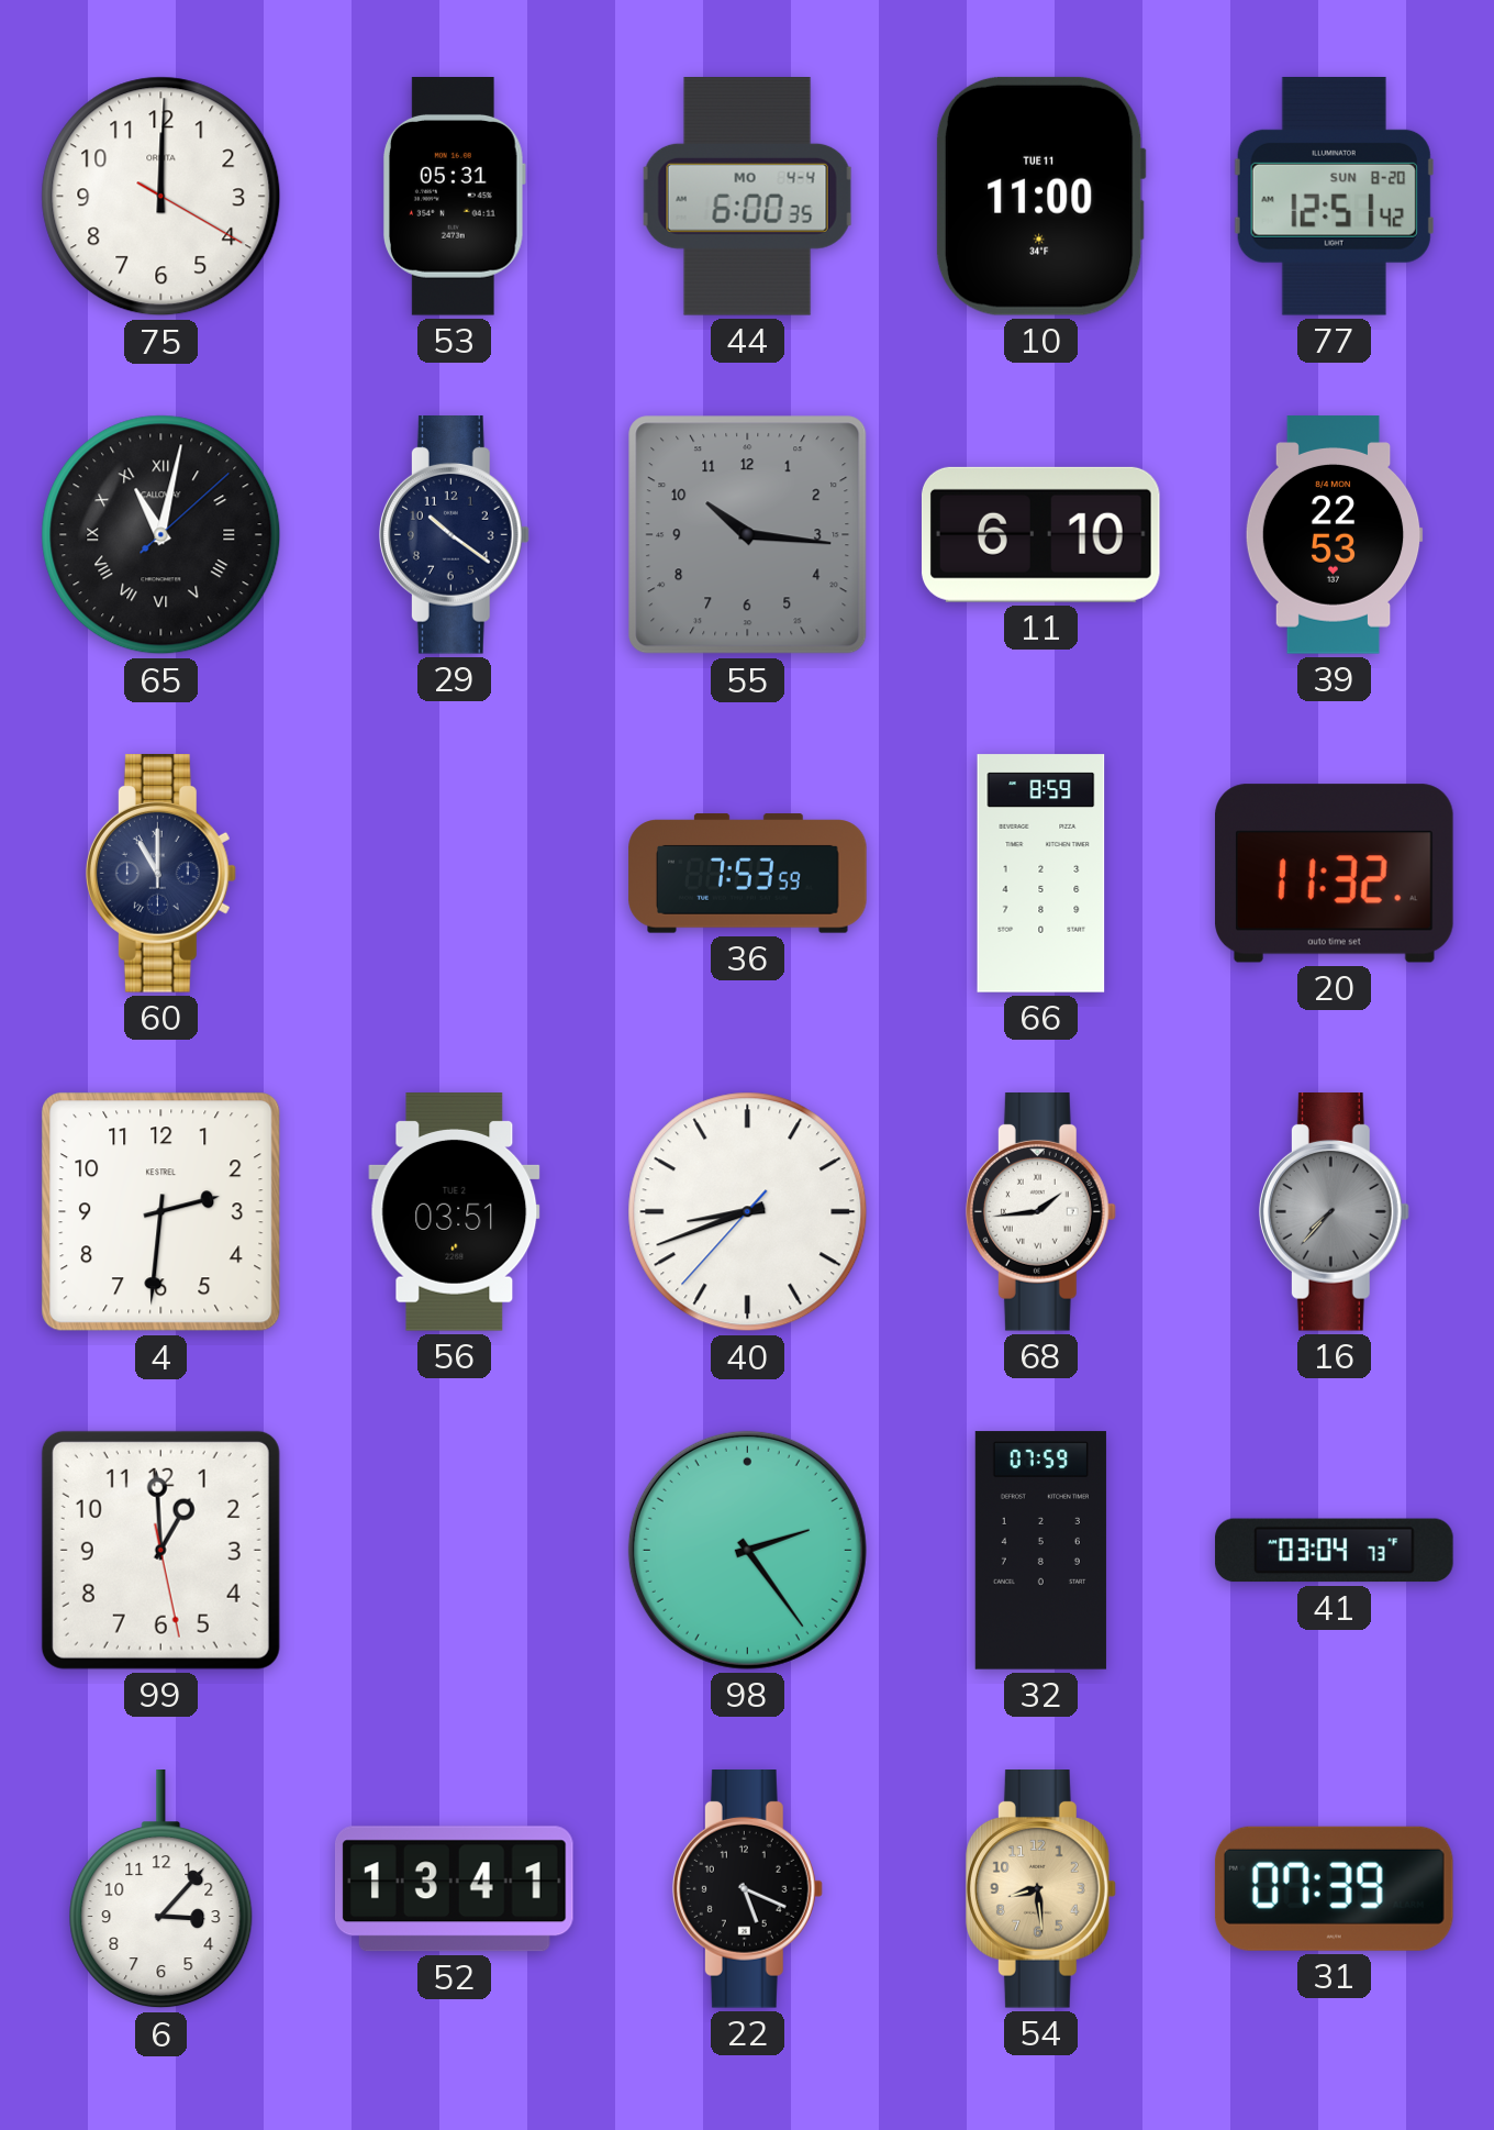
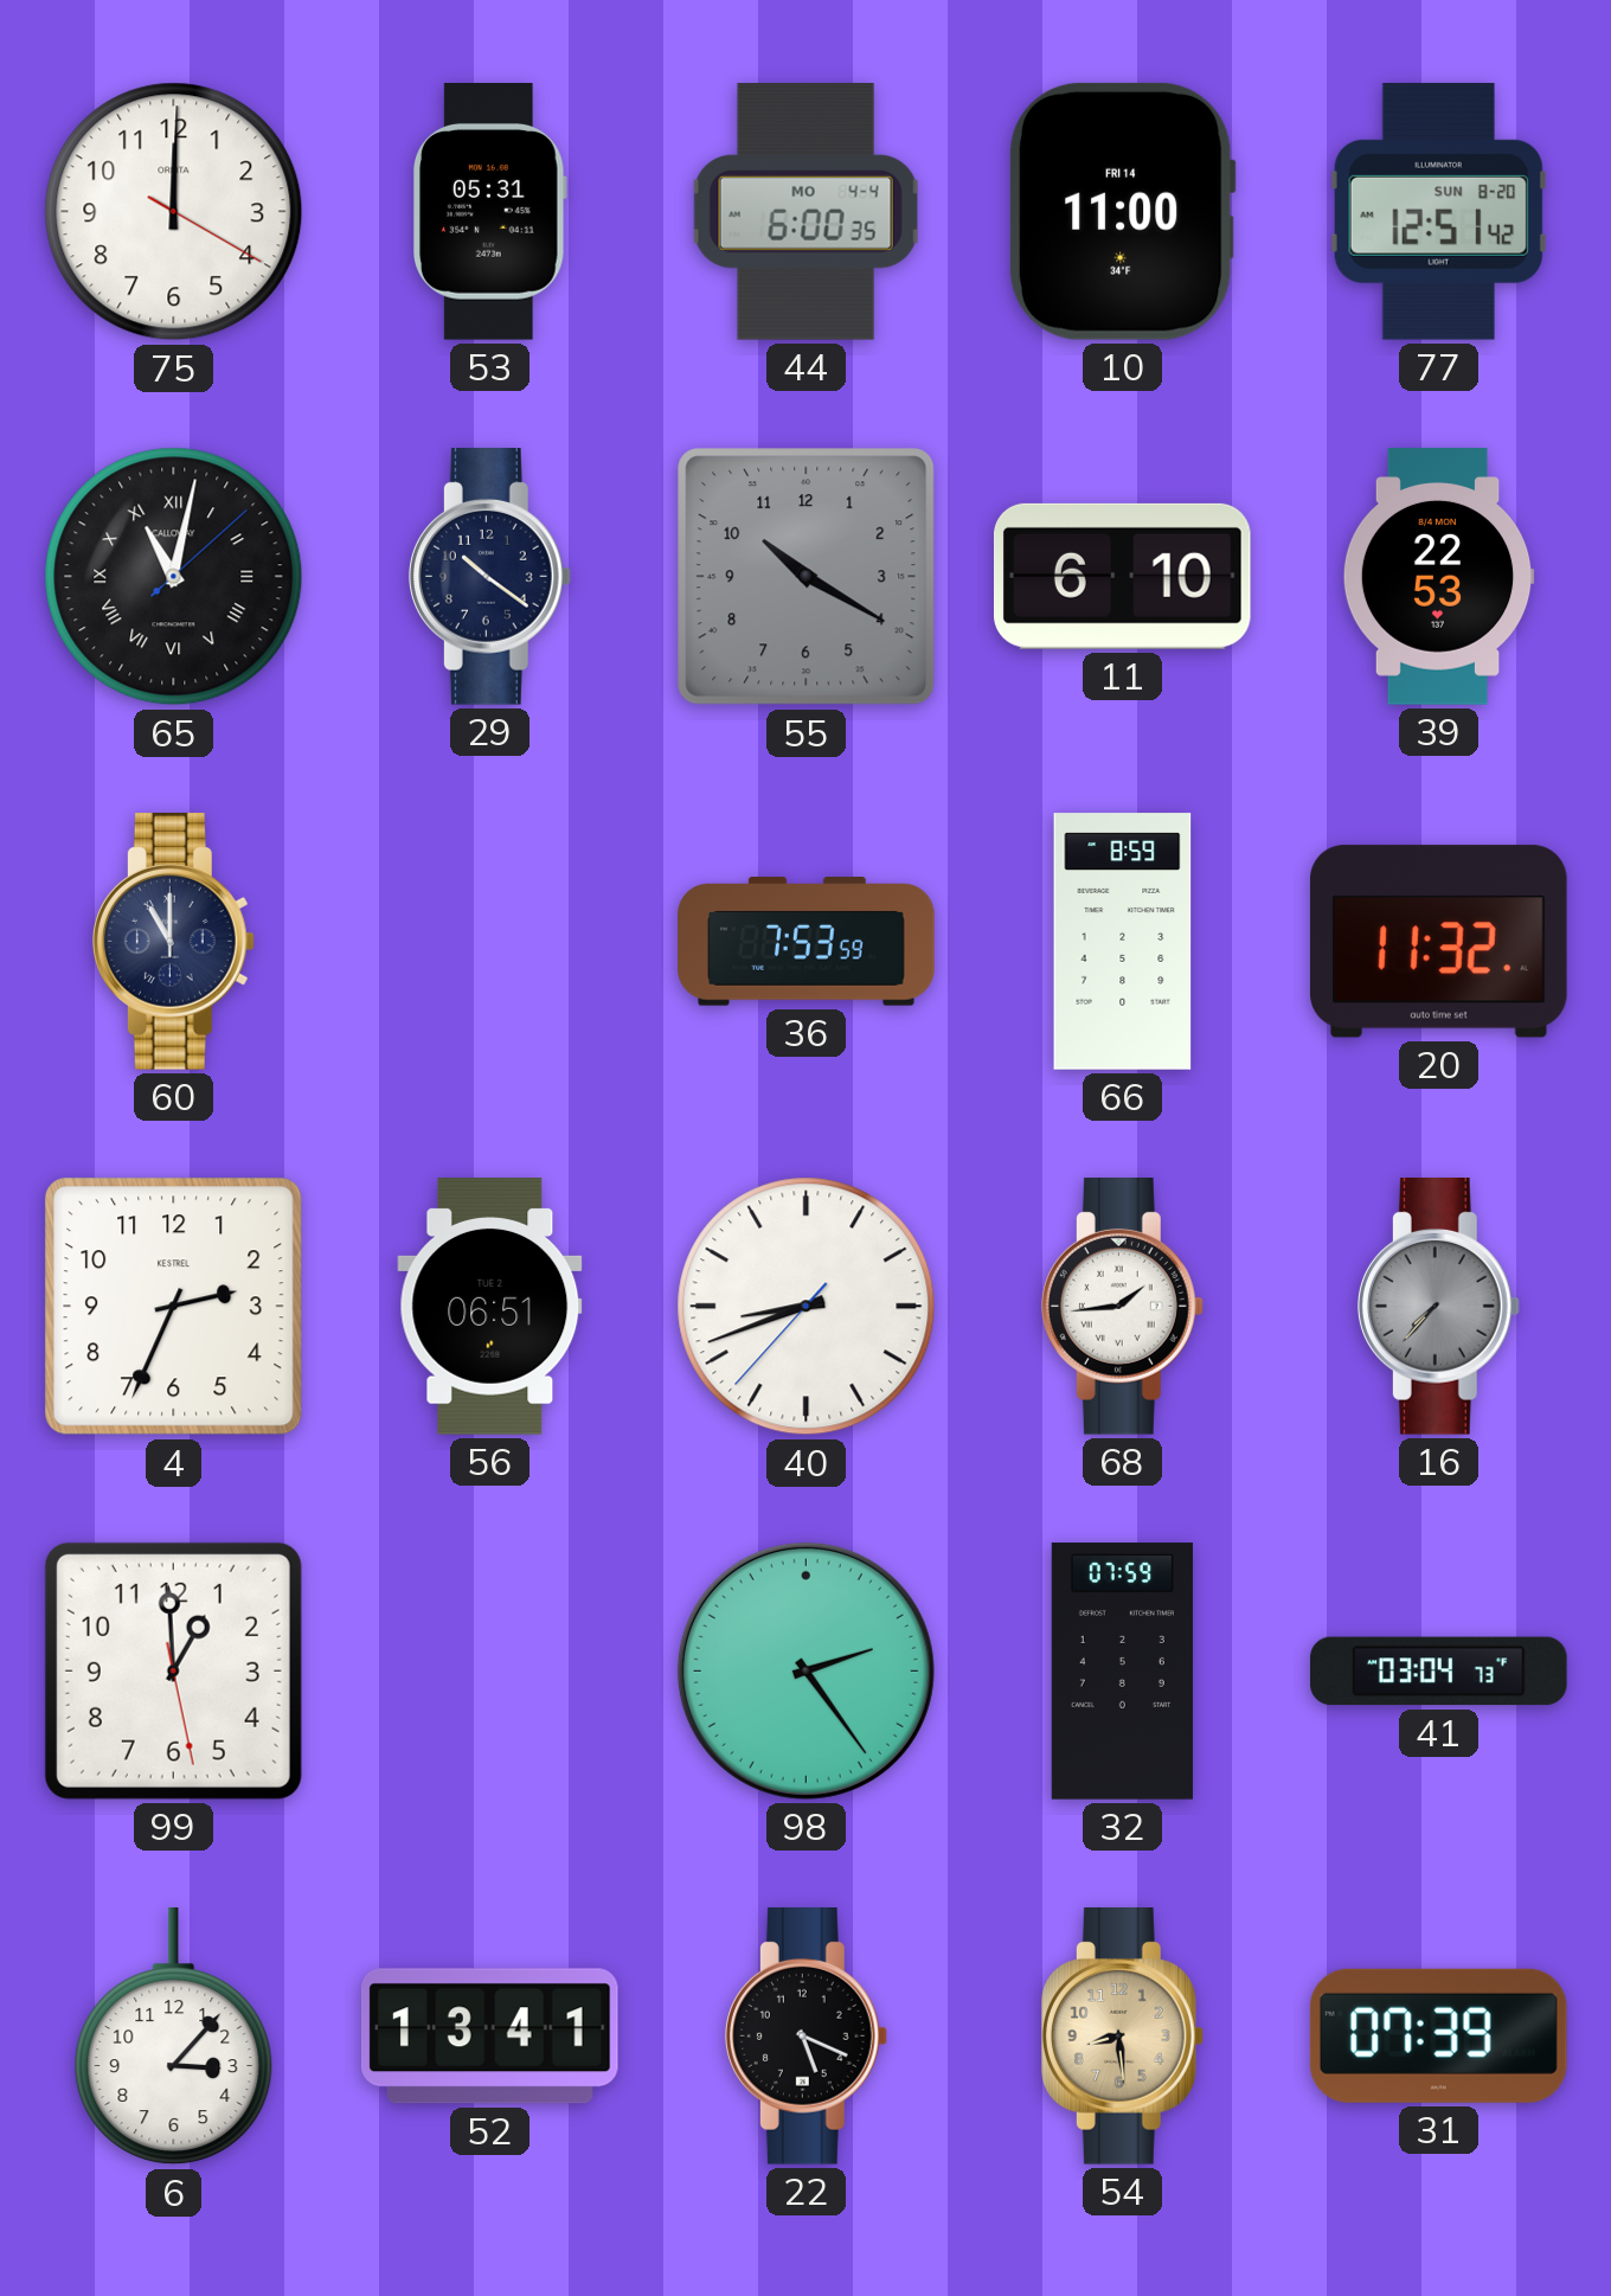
10 date: TUE 11 -> FRI 14 (1122, 211)
55: 10:16 -> 10:20 (807, 577)
4: 2:31 -> 2:34 (174, 1307)
56: 03:51 -> 06:51 (490, 1307)
